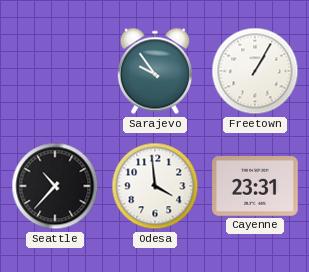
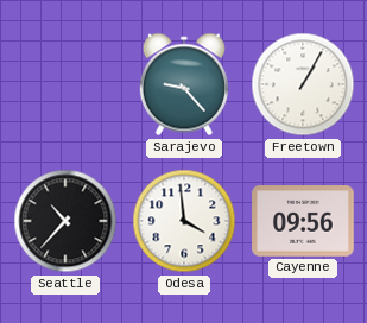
Sarajevo: 9:54 -> 9:23 (184, 84)
Cayenne: 23:31 -> 09:56 (303, 221)
